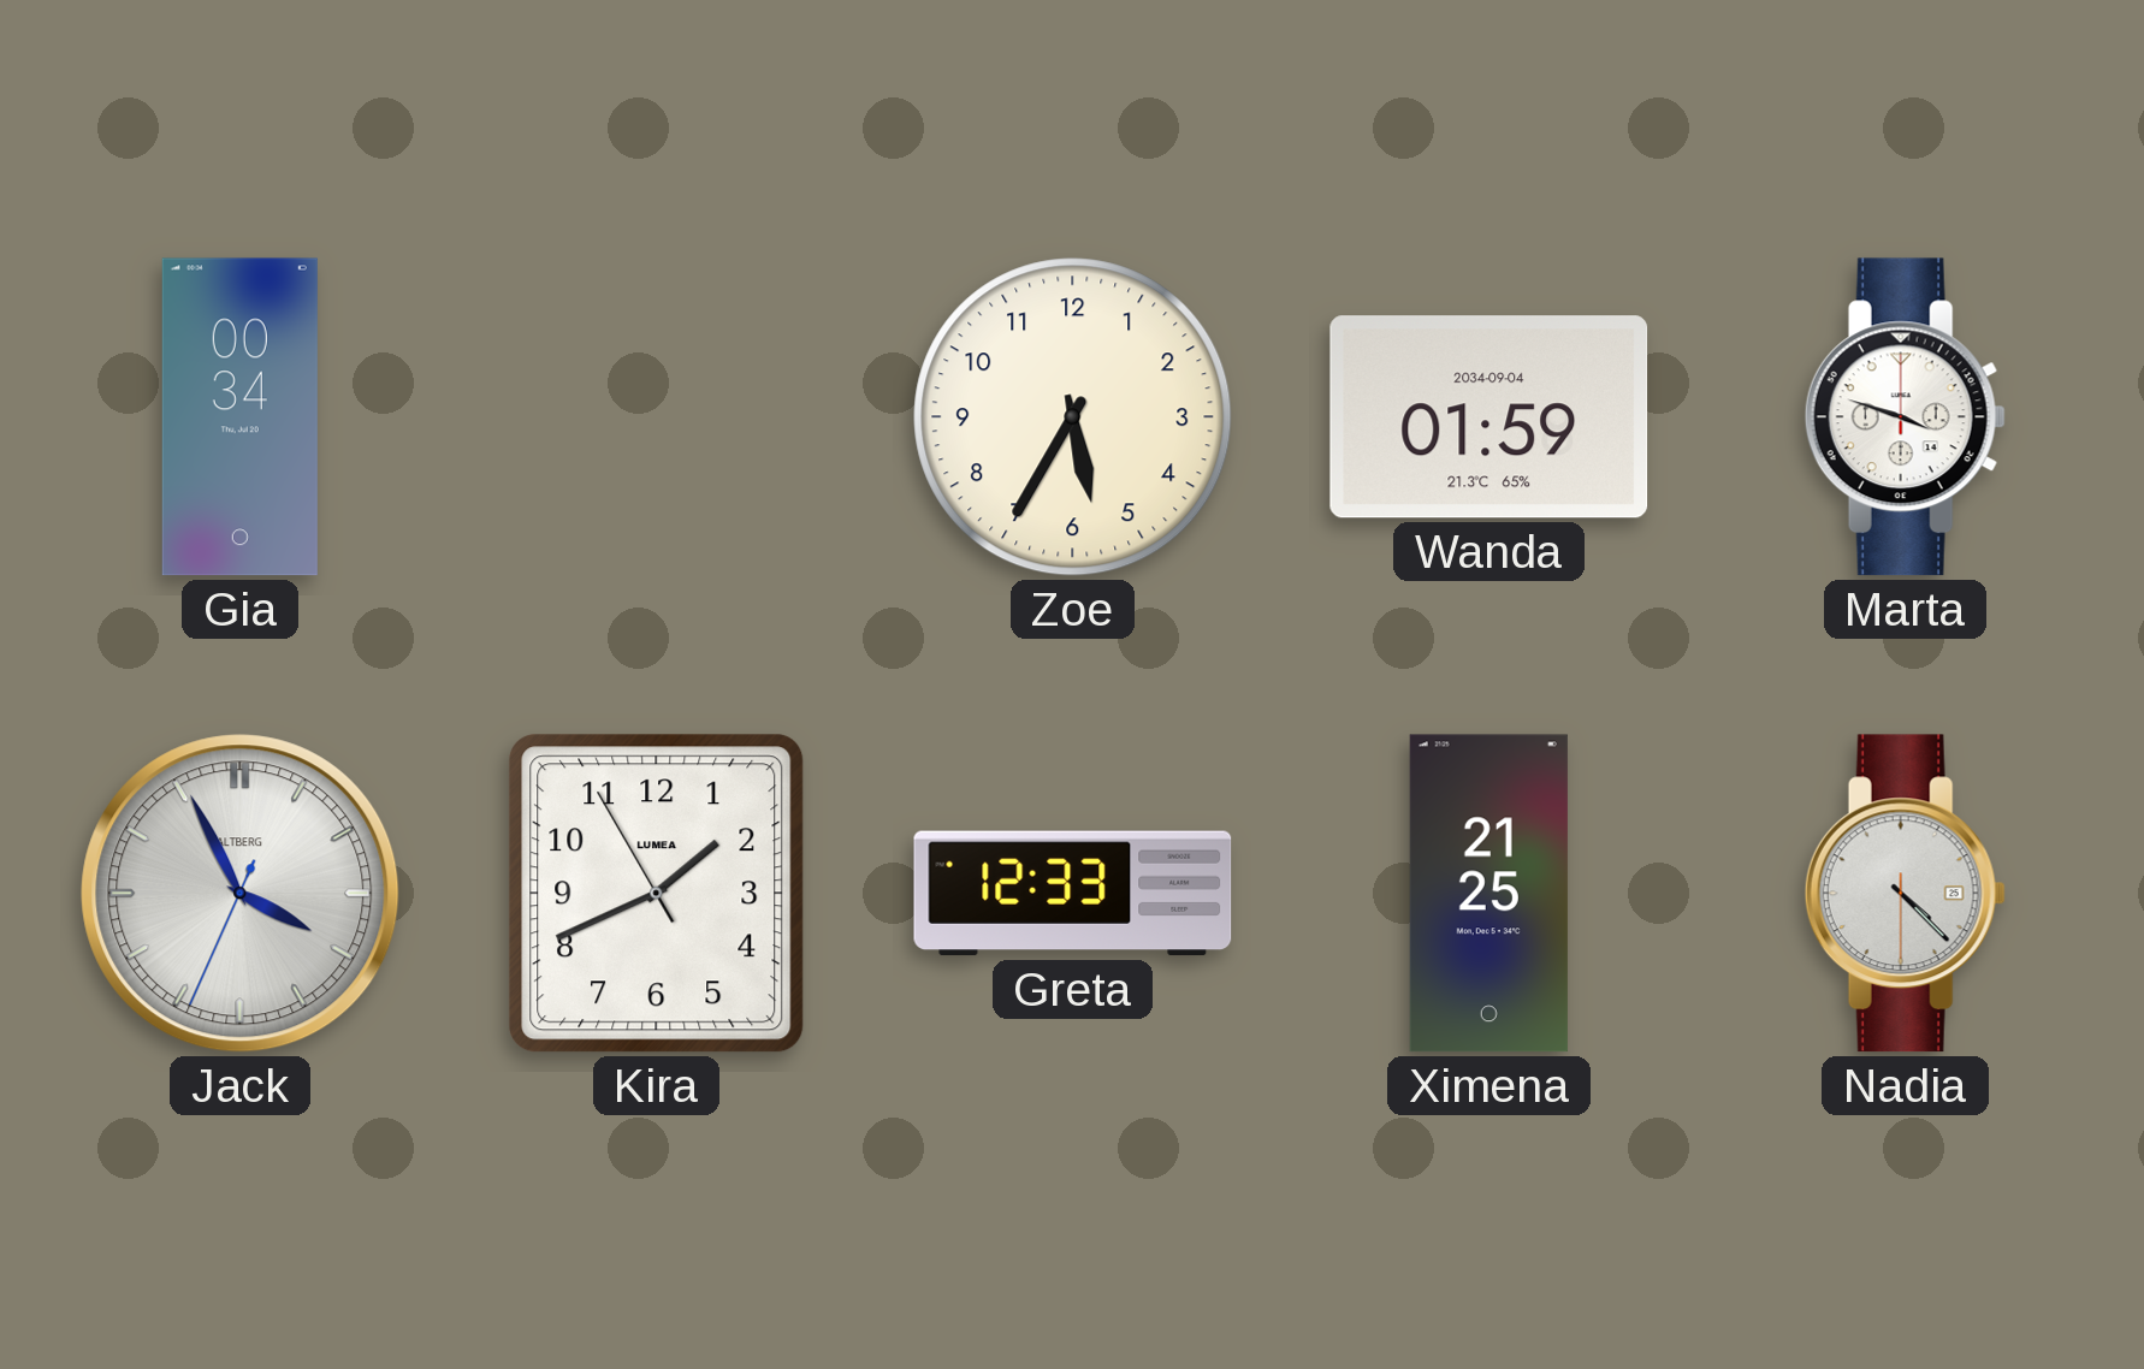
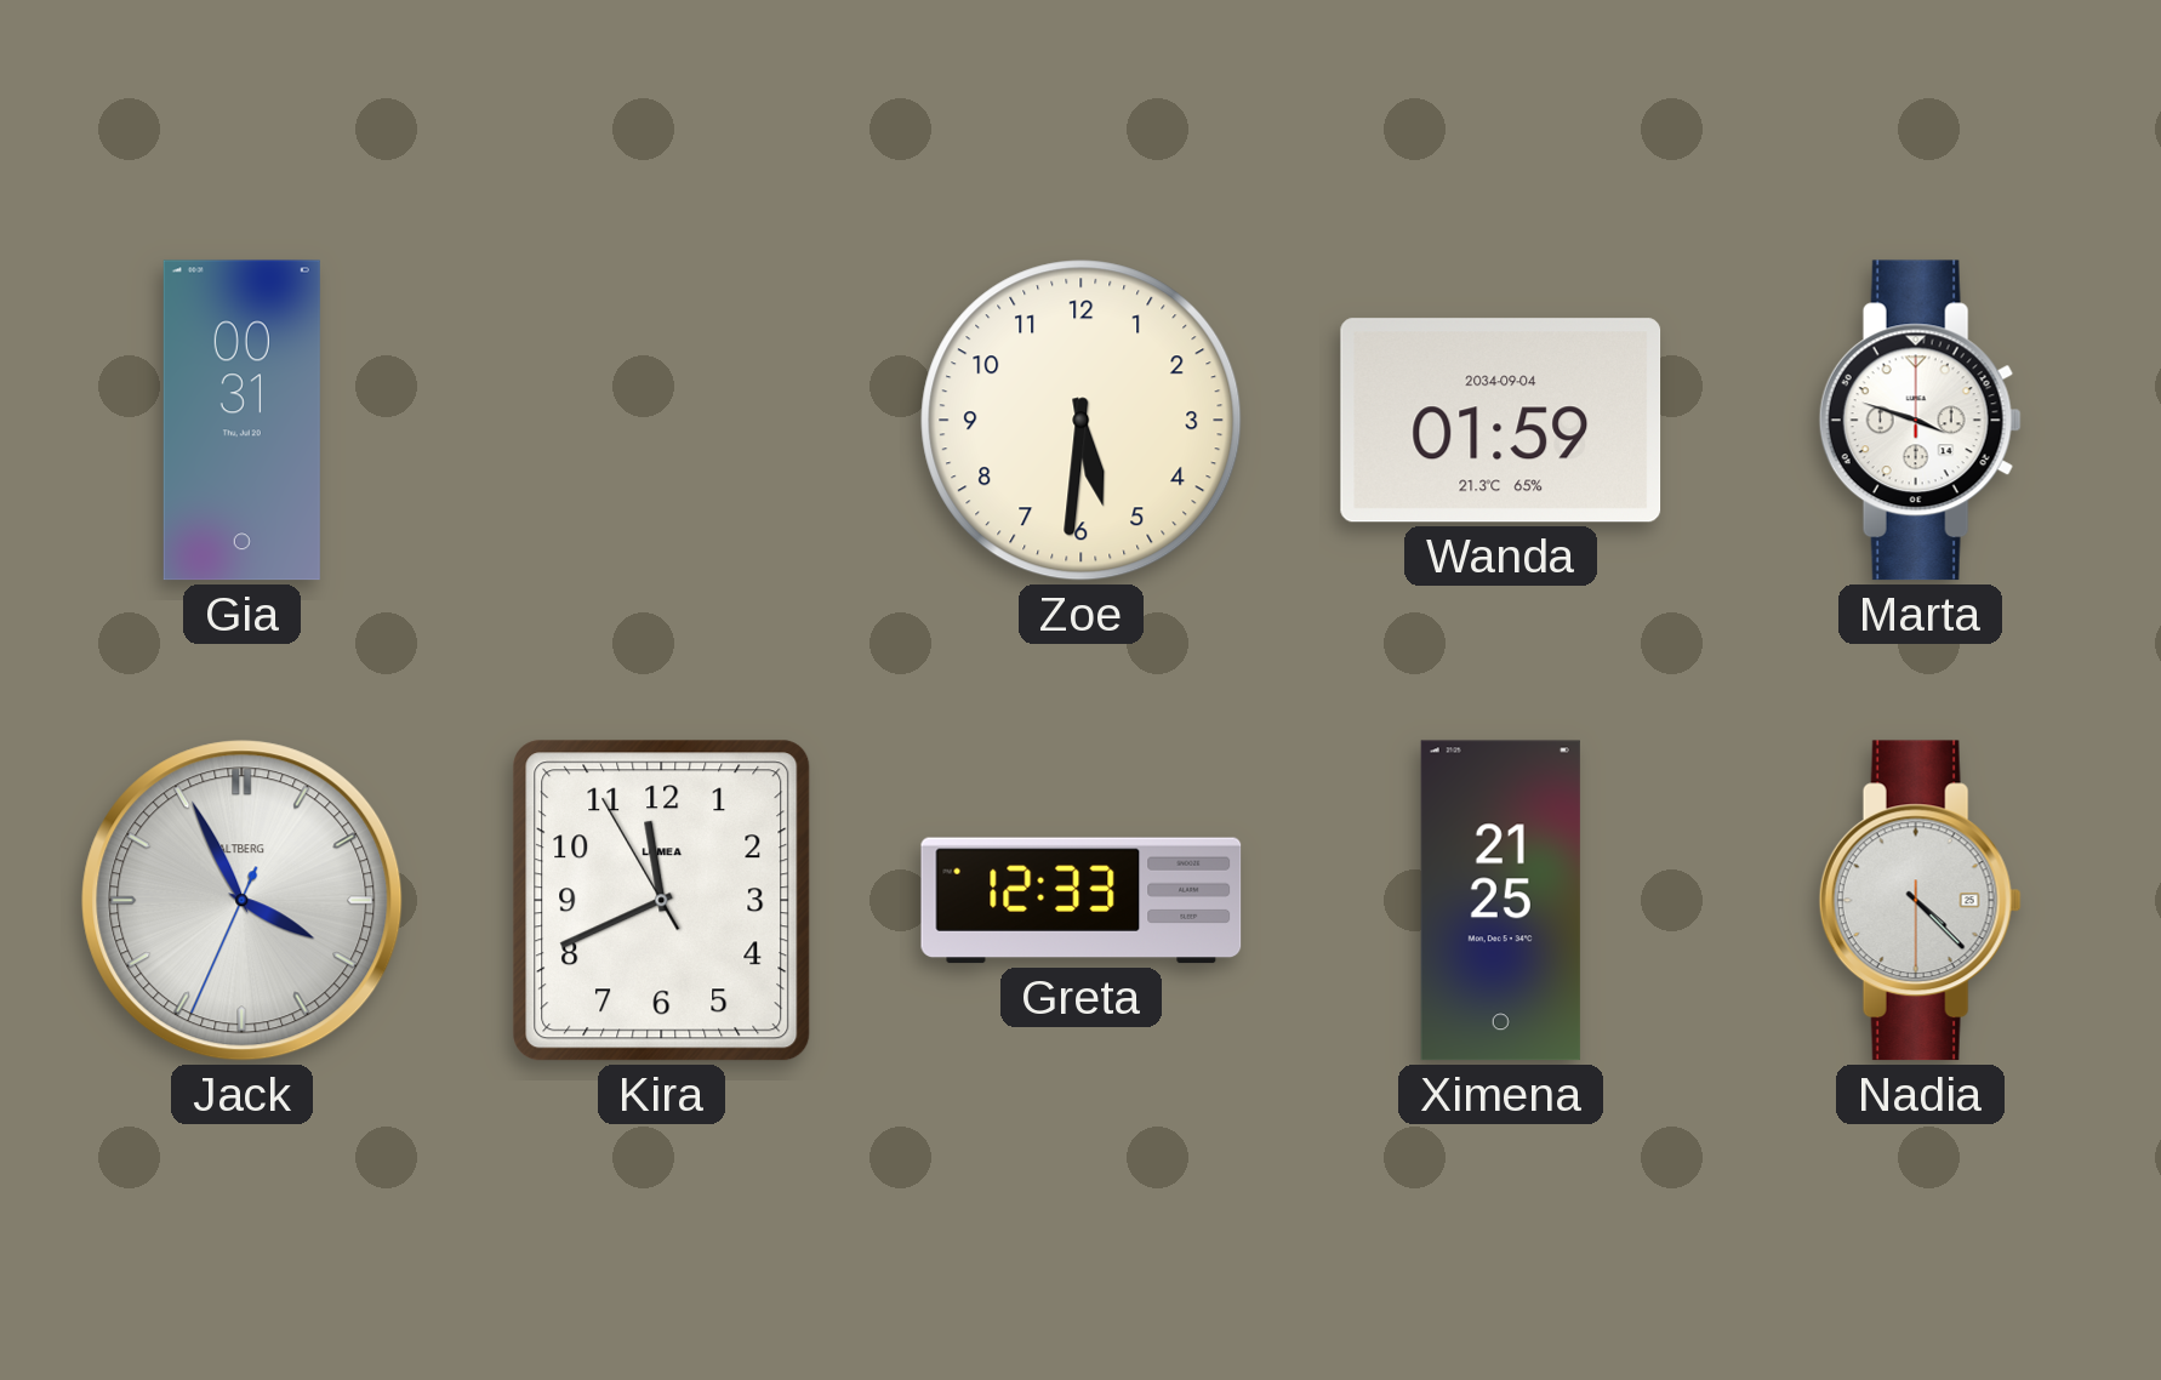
Gia: 00:34 -> 00:31 (241, 421)
Zoe: 5:35 -> 5:31 (1082, 421)
Kira: 1:40 -> 11:40 (662, 901)
